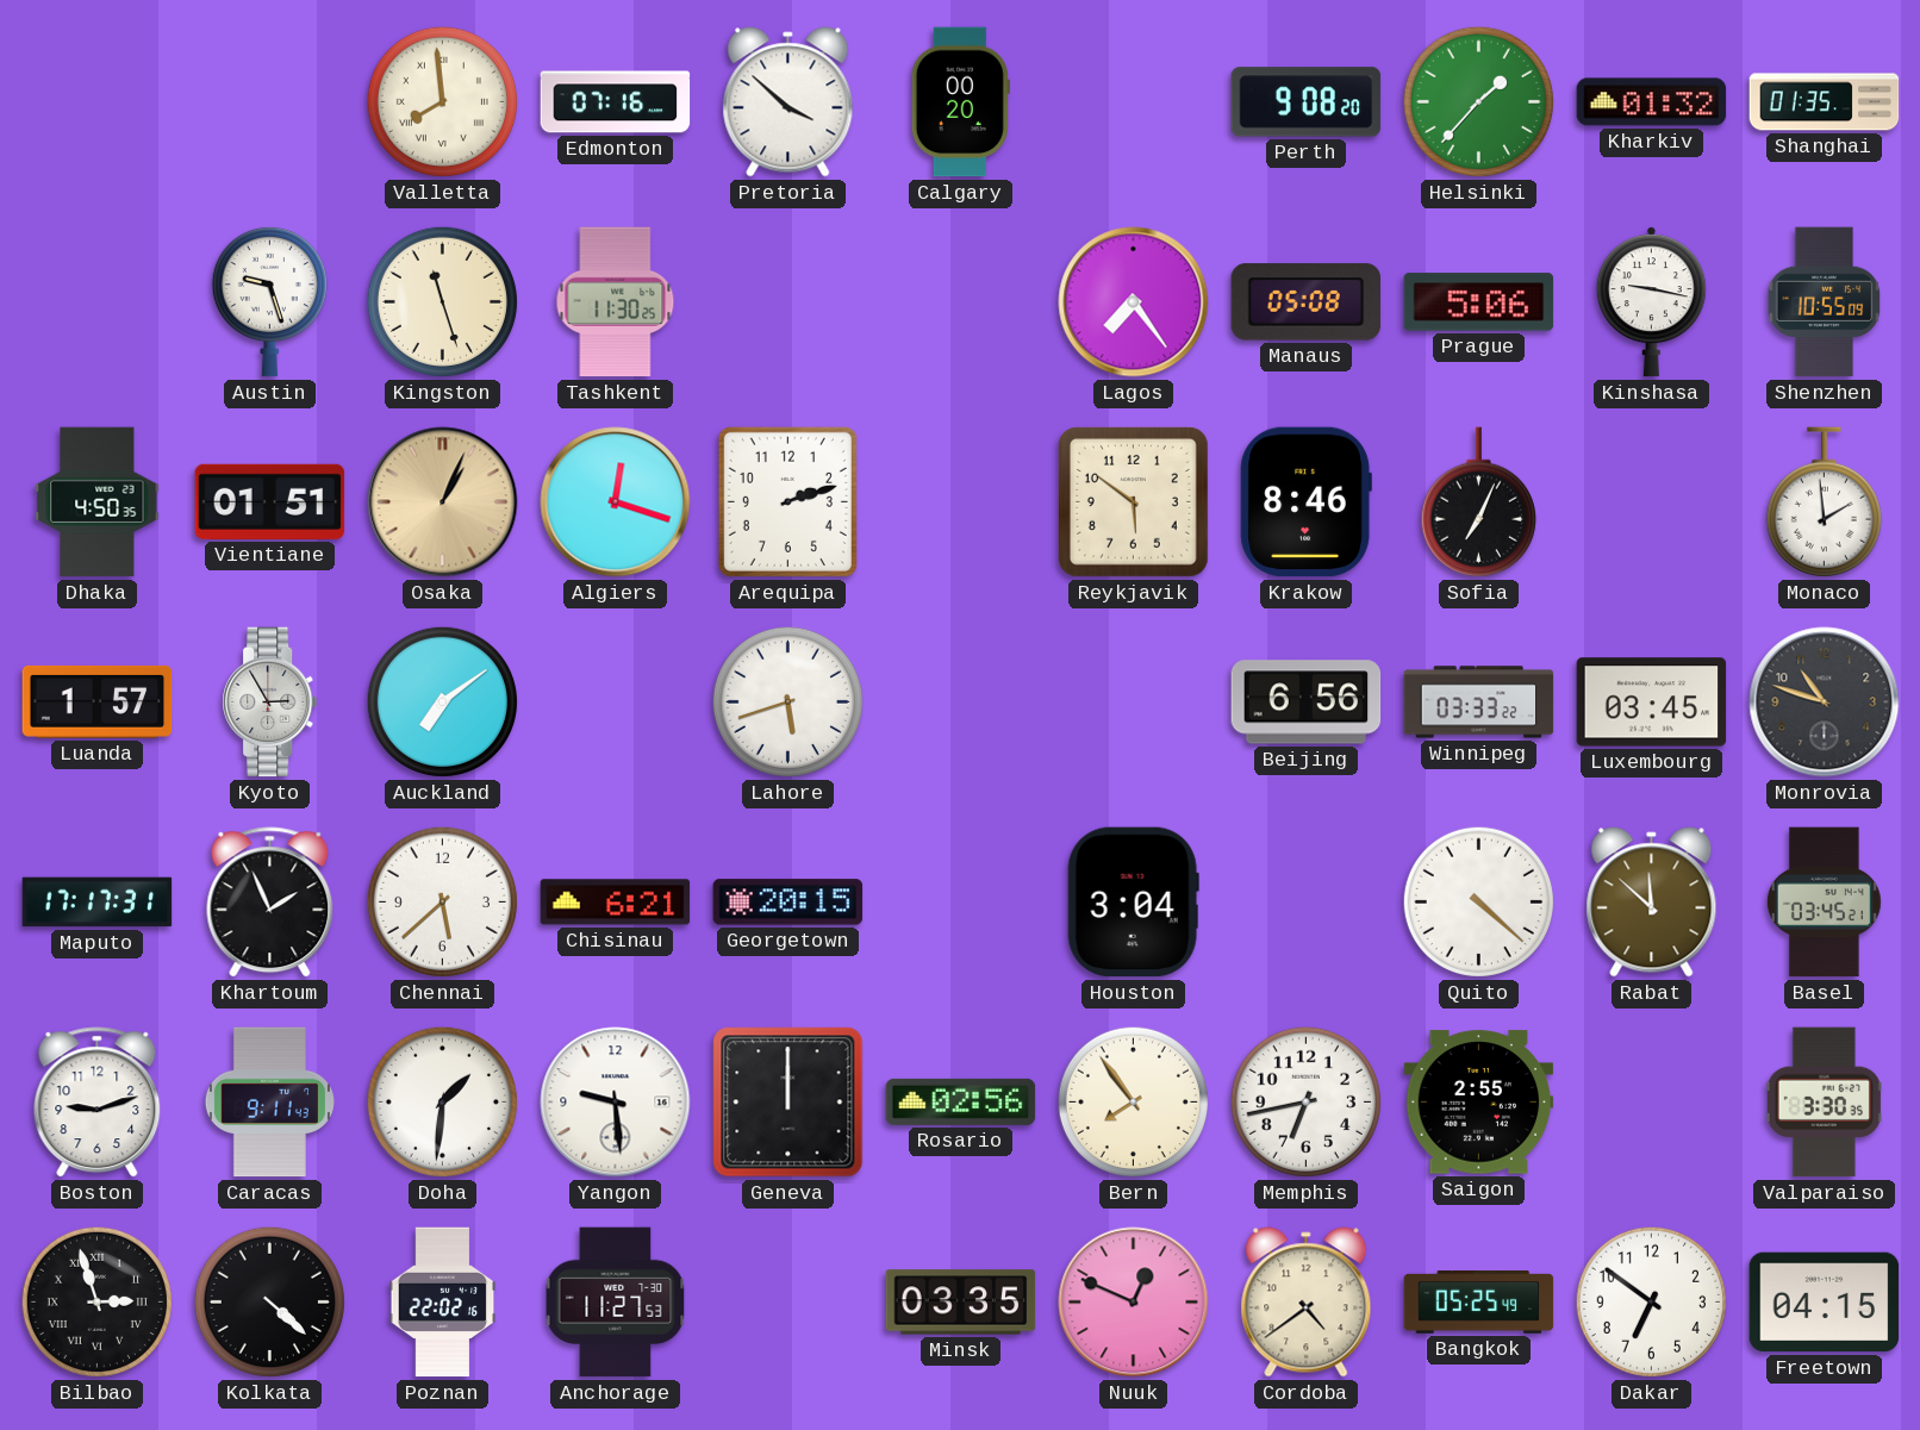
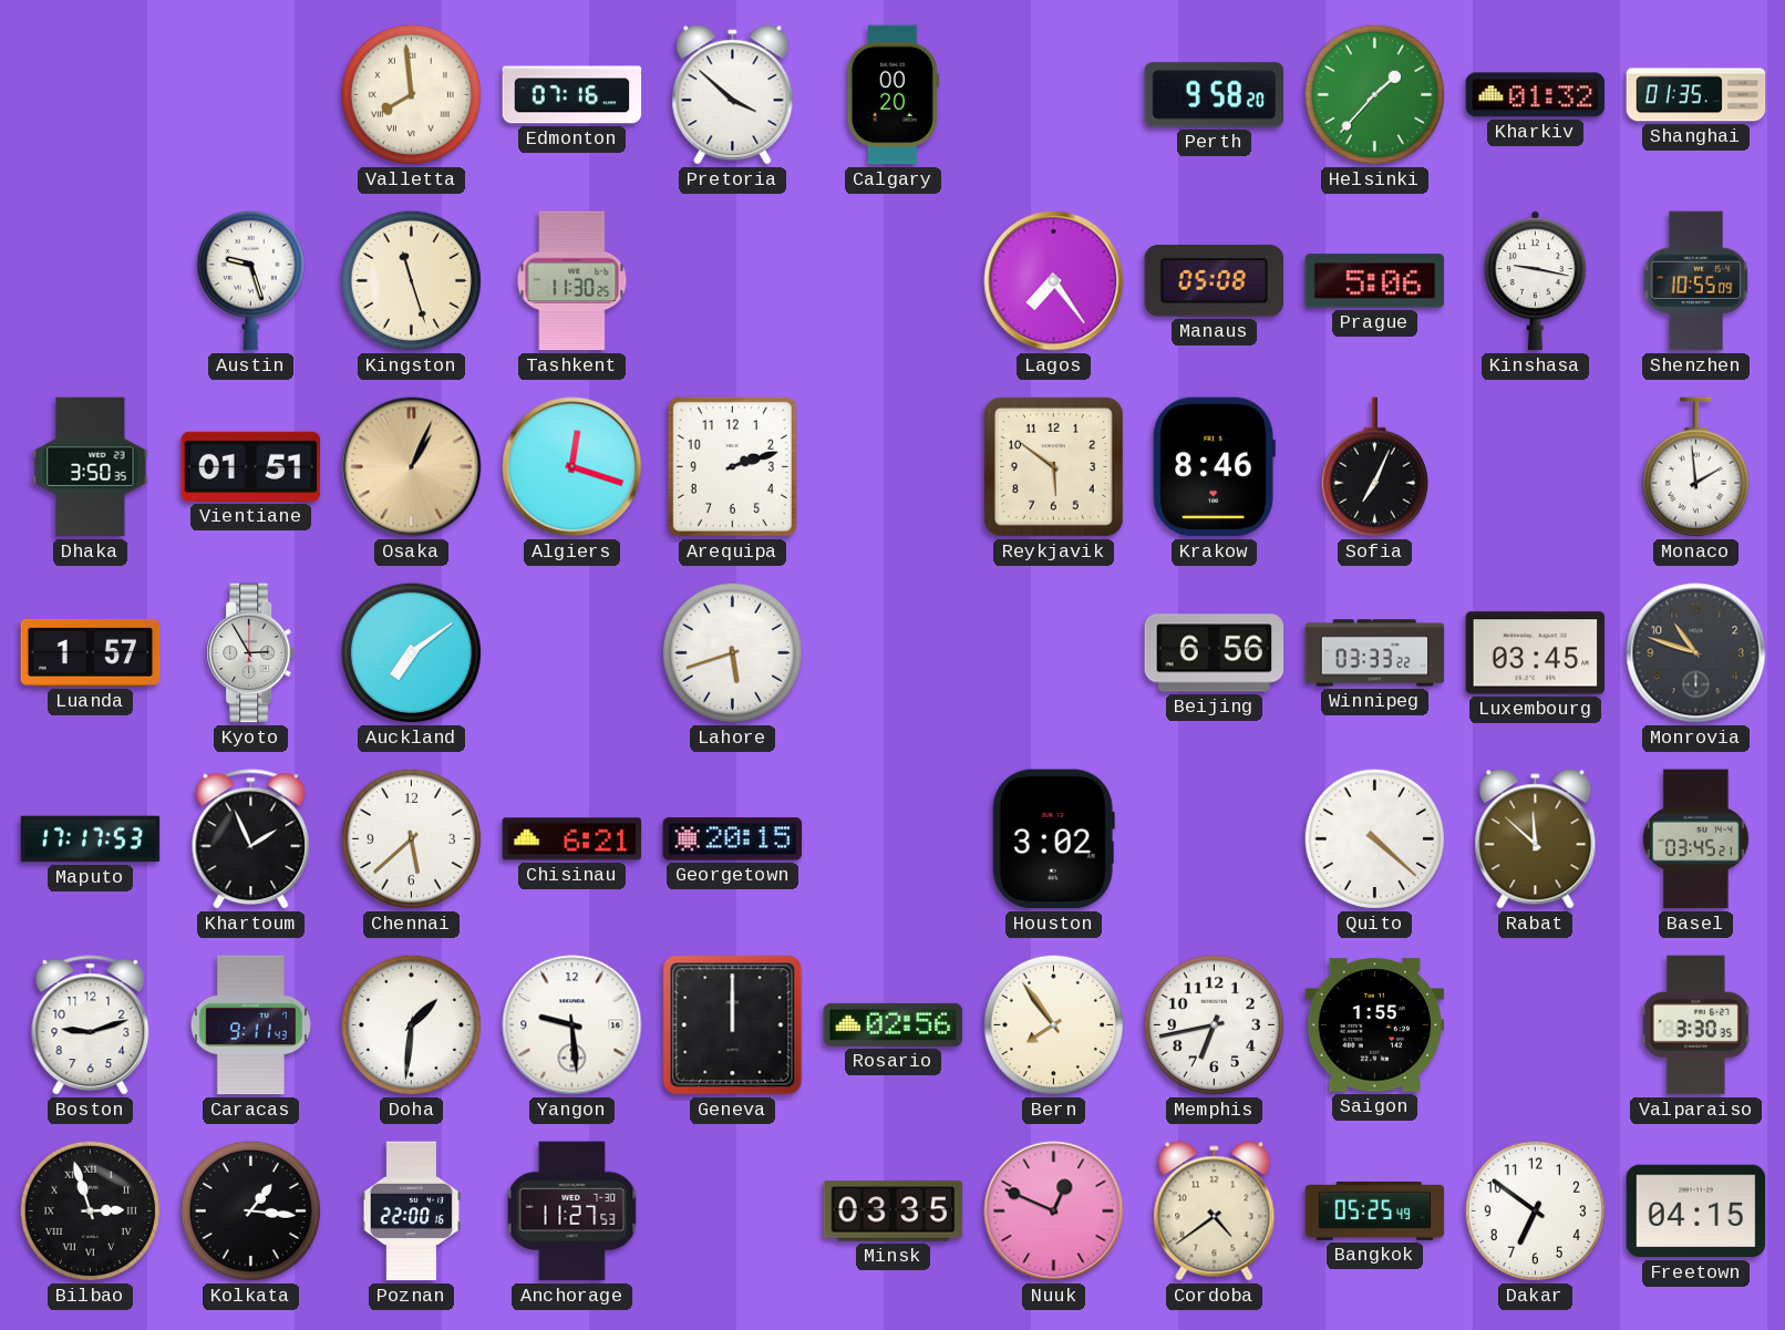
Perth: 9:08 -> 9:58 (1215, 95)
Dhaka: 4:50 -> 3:50 (91, 467)
Maputo: 17:17:31 -> 17:17:53 (91, 839)
Houston: 3:04 -> 3:02 (1053, 839)
Saigon: 2:55 -> 1:55 (1375, 1025)
Kolkata: 4:22 -> 1:16 (250, 1210)
Poznan: 22:02 -> 22:00 (412, 1212)
